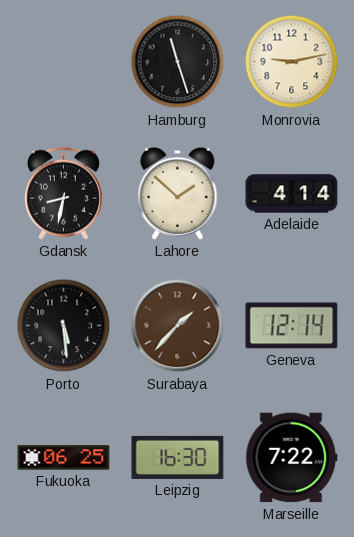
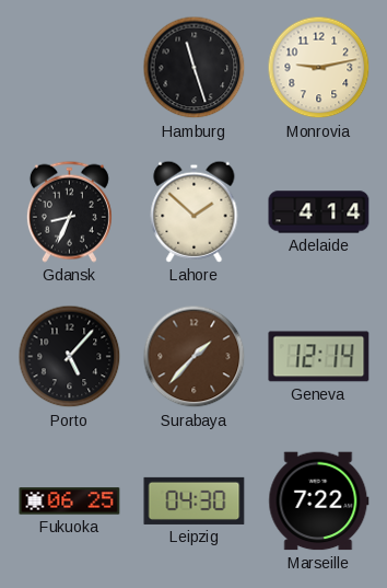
Gdansk: 8:32 -> 8:34 (69, 211)
Porto: 5:29 -> 5:07 (70, 357)
Leipzig: 16:30 -> 04:30 (195, 500)
